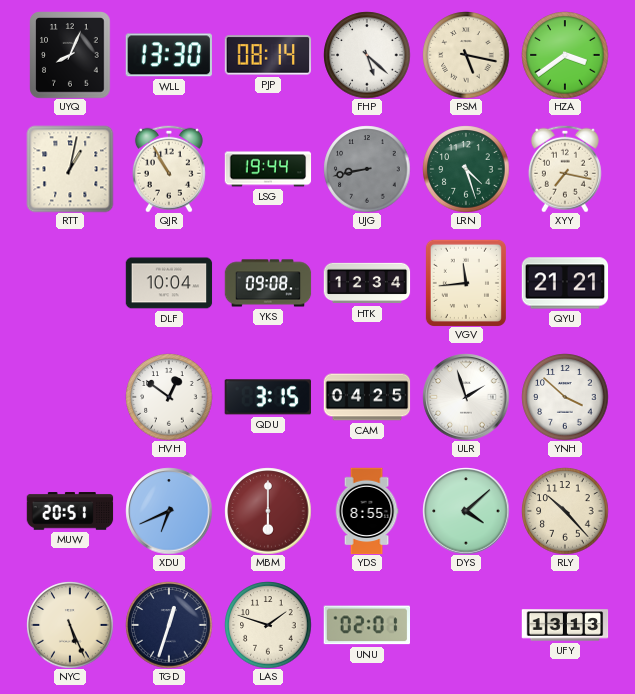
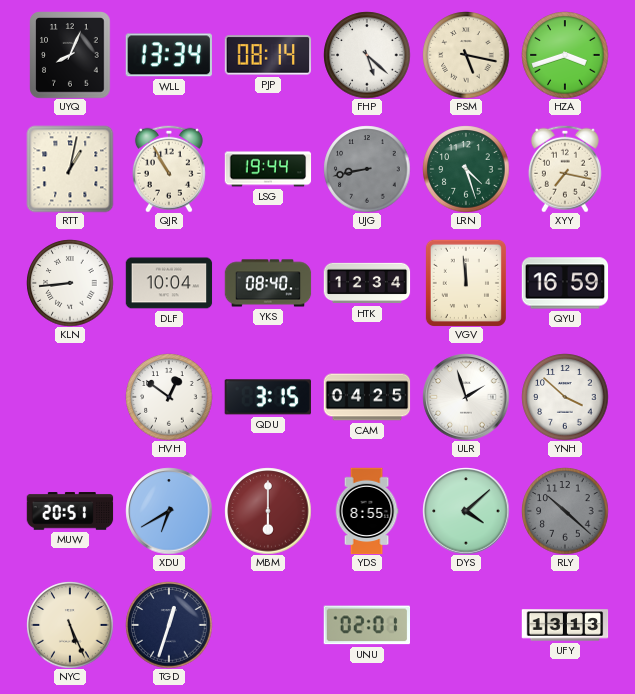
WLL: 13:30 -> 13:34 (168, 55)
HZA: 3:39 -> 3:42 (565, 55)
KLN: none -> 8:44 (70, 283)
YKS: 09:08 -> 08:40 (268, 283)
VGV: 11:44 -> 11:59 (466, 283)
QYU: 21:21 -> 16:59 (565, 283)
XDU: 6:41 -> 6:40 (169, 511)
RLY: 10:23 -> 10:22 (565, 511)
RLY dial: cream -> grey (565, 511)
LAS: 1:48 -> none (268, 625)
